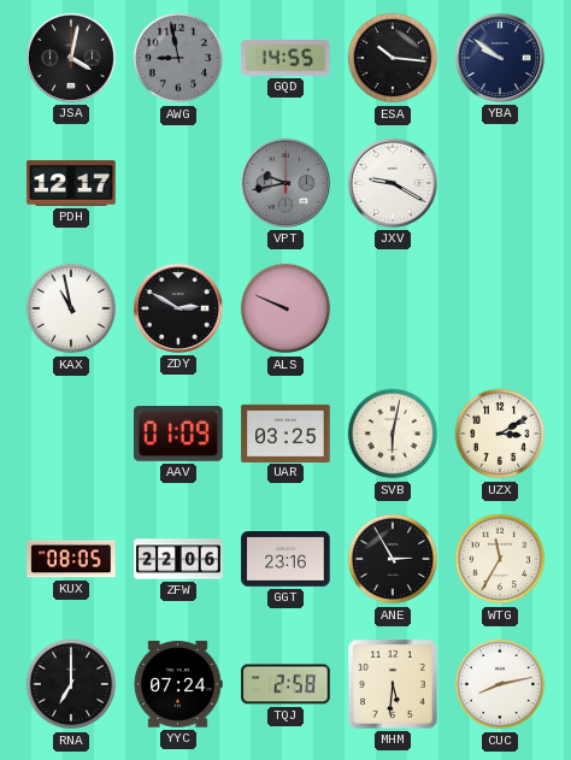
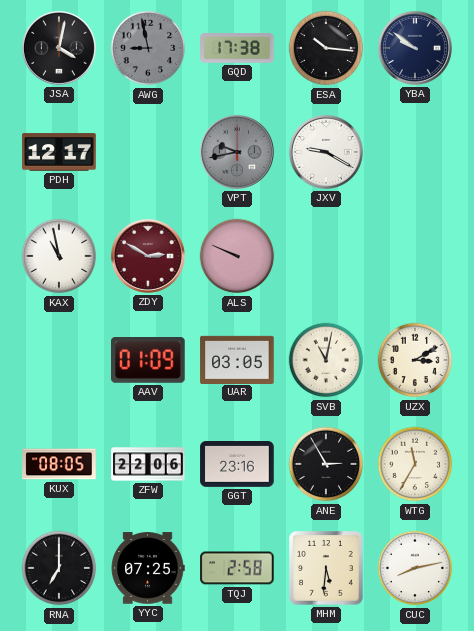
GQD: 14:55 -> 17:38 (237, 49)
ZDY dial: black -> burgundy (148, 256)
UAR: 03:25 -> 03:05 (237, 359)
SVB: 6:02 -> 11:02 (326, 360)
YYC: 07:24 -> 07:25 (148, 568)
